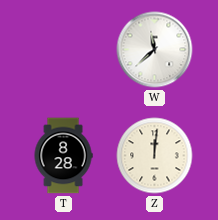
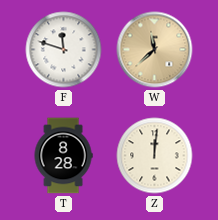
F: none -> 11:48 (64, 50)
W dial: white -> champagne (155, 50)
